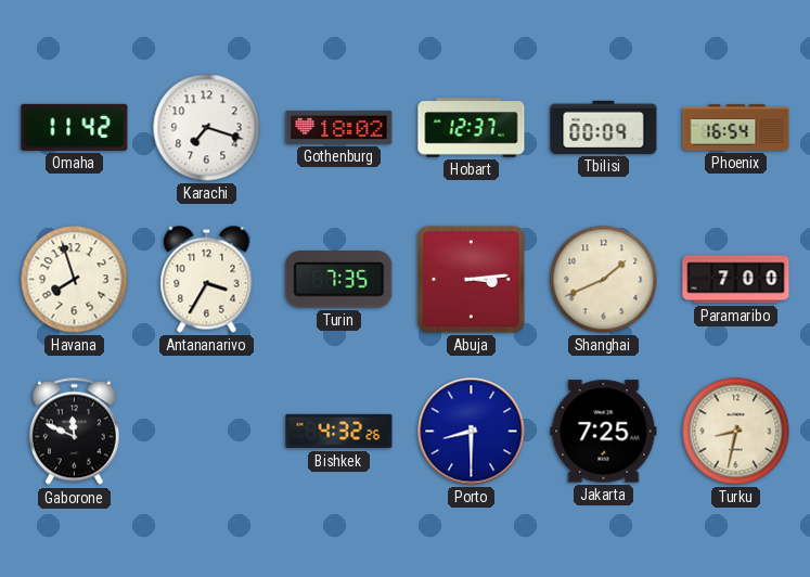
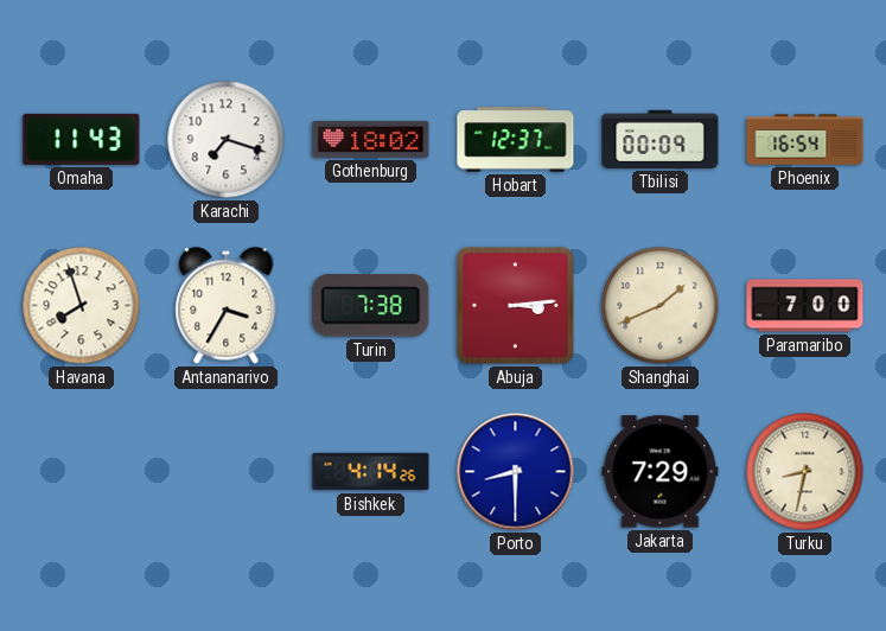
Omaha: 11:42 -> 11:43 (82, 139)
Turin: 7:35 -> 7:38 (371, 306)
Gaborone: 11:49 -> none (74, 432)
Bishkek: 4:32 -> 4:14 (371, 472)
Jakarta: 7:25 -> 7:29 (661, 472)
